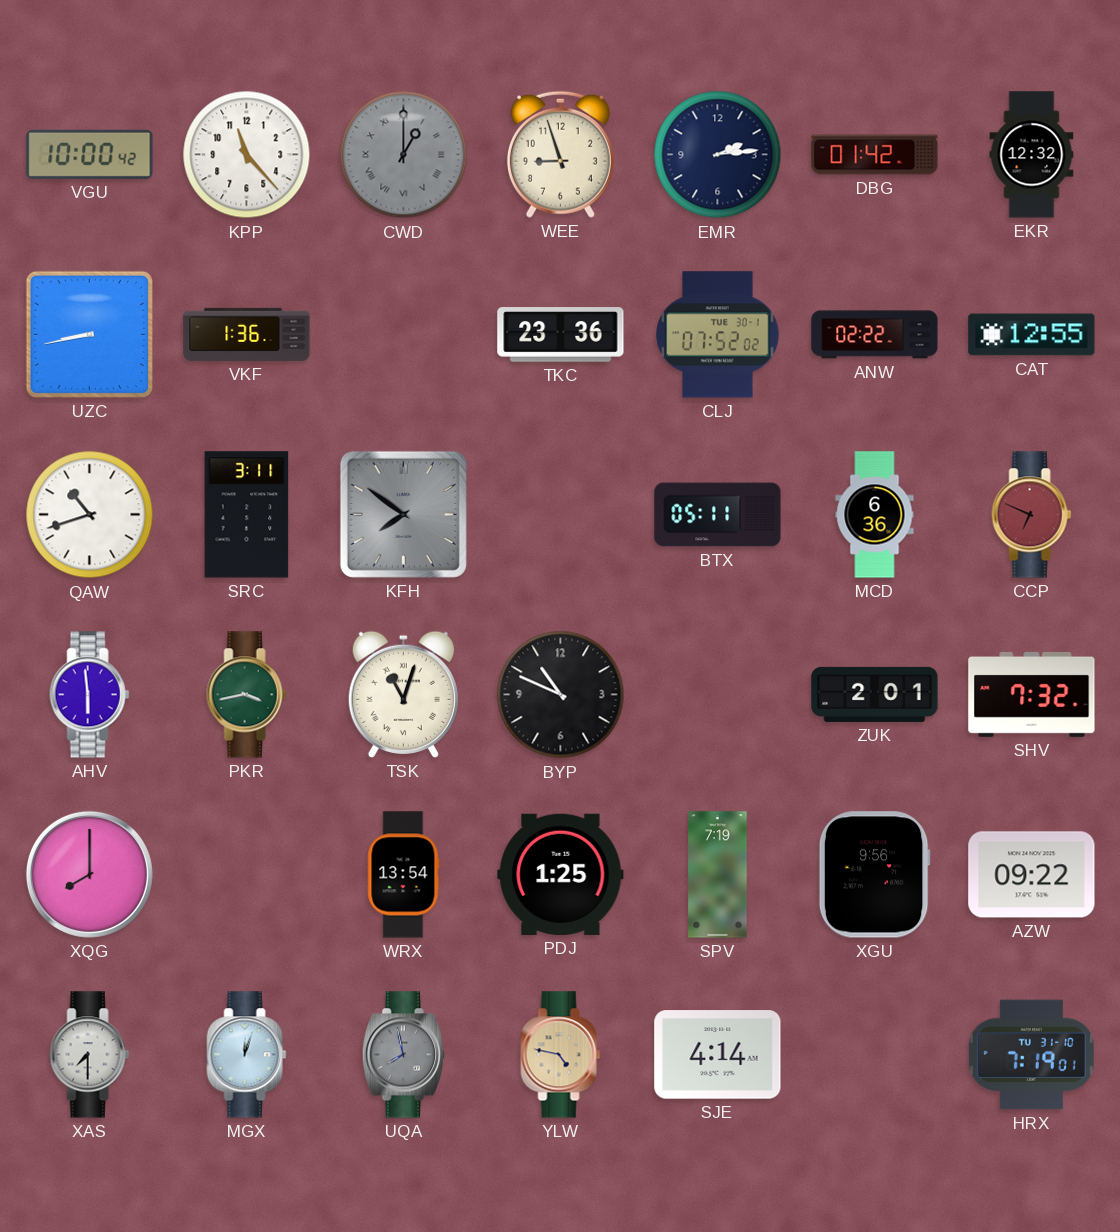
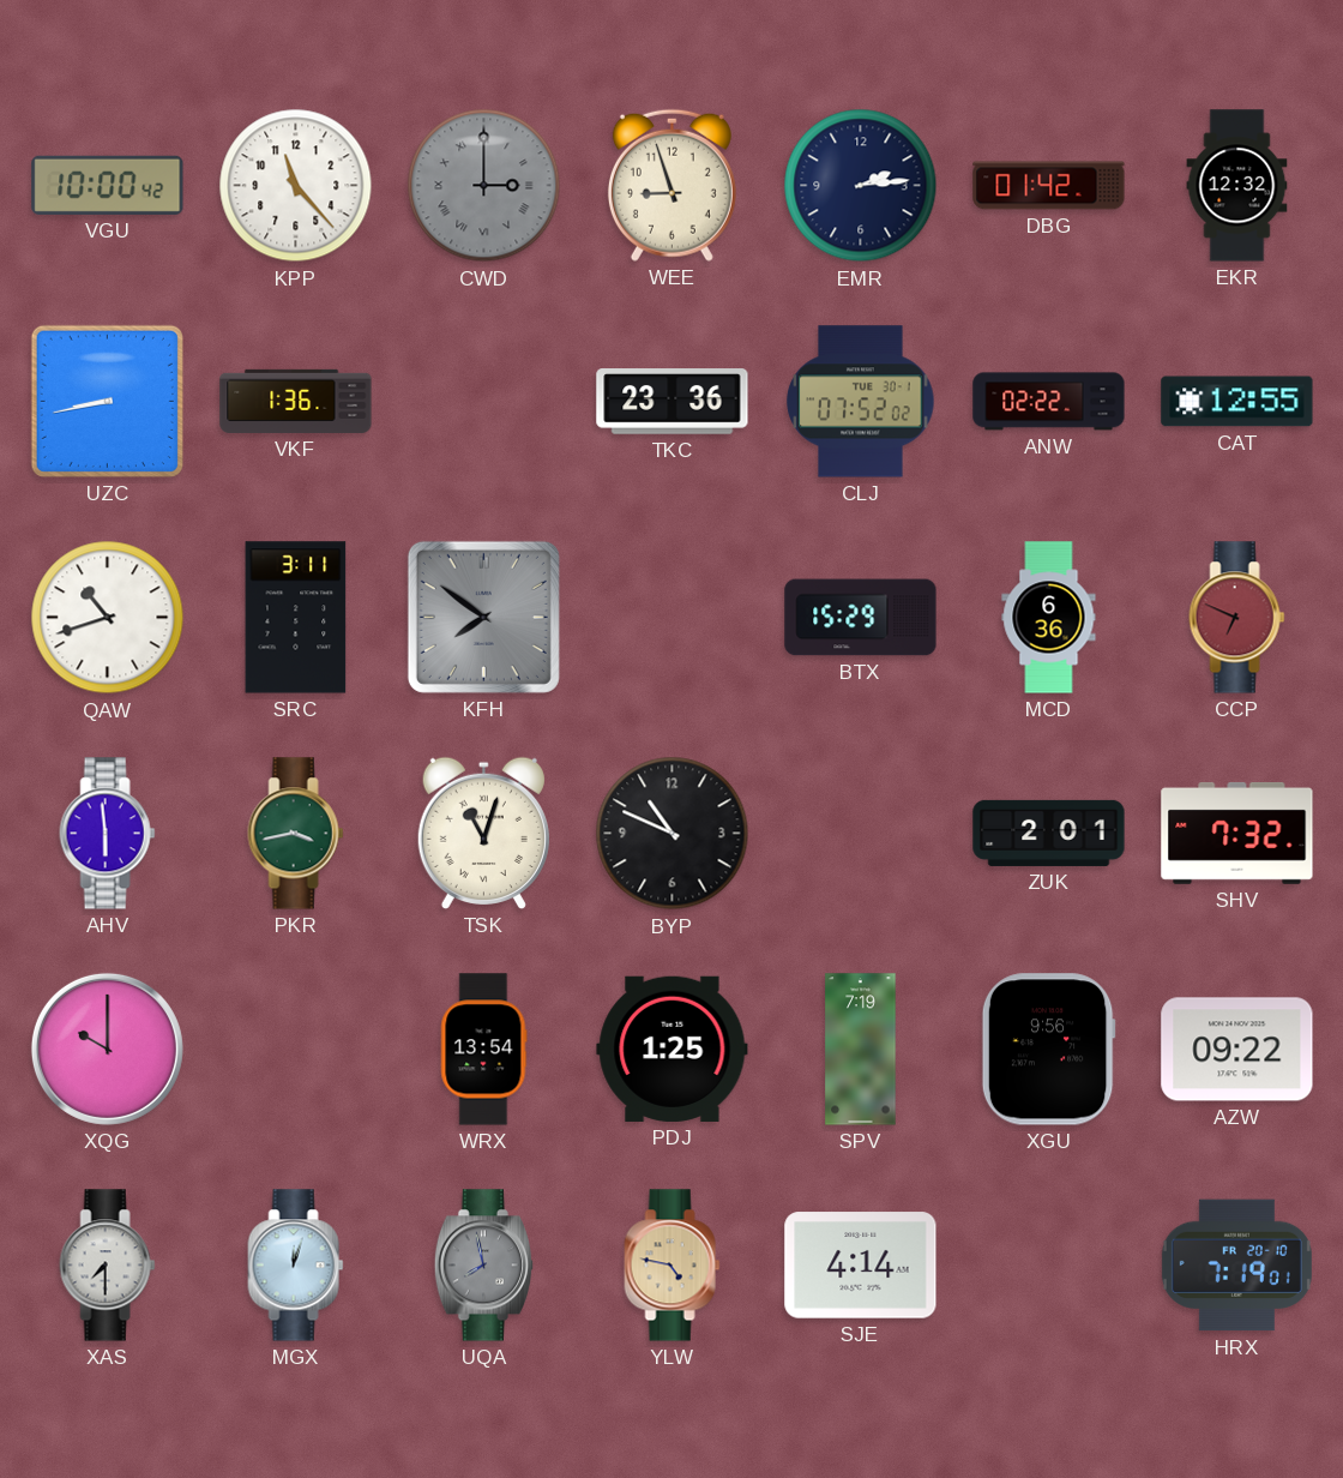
CWD: 1:00 -> 3:00 (484, 186)
BTX: 05:11 -> 15:29 (861, 618)
XQG: 8:00 -> 10:00 (107, 1049)
HRX date: TU 31-10 -> FR 20-10 (1236, 1266)
